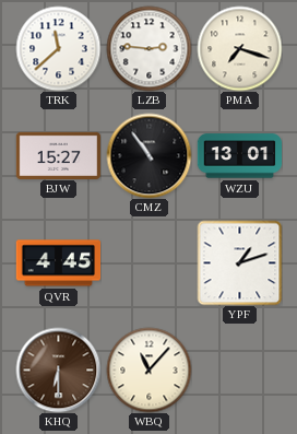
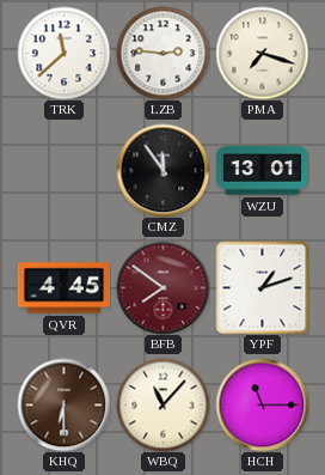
BJW: 15:27 -> none (58, 155)
CMZ: 10:54 -> 11:54 (162, 170)
BFB: none -> 7:51 (162, 287)
HCH: none -> 11:15 (262, 404)
